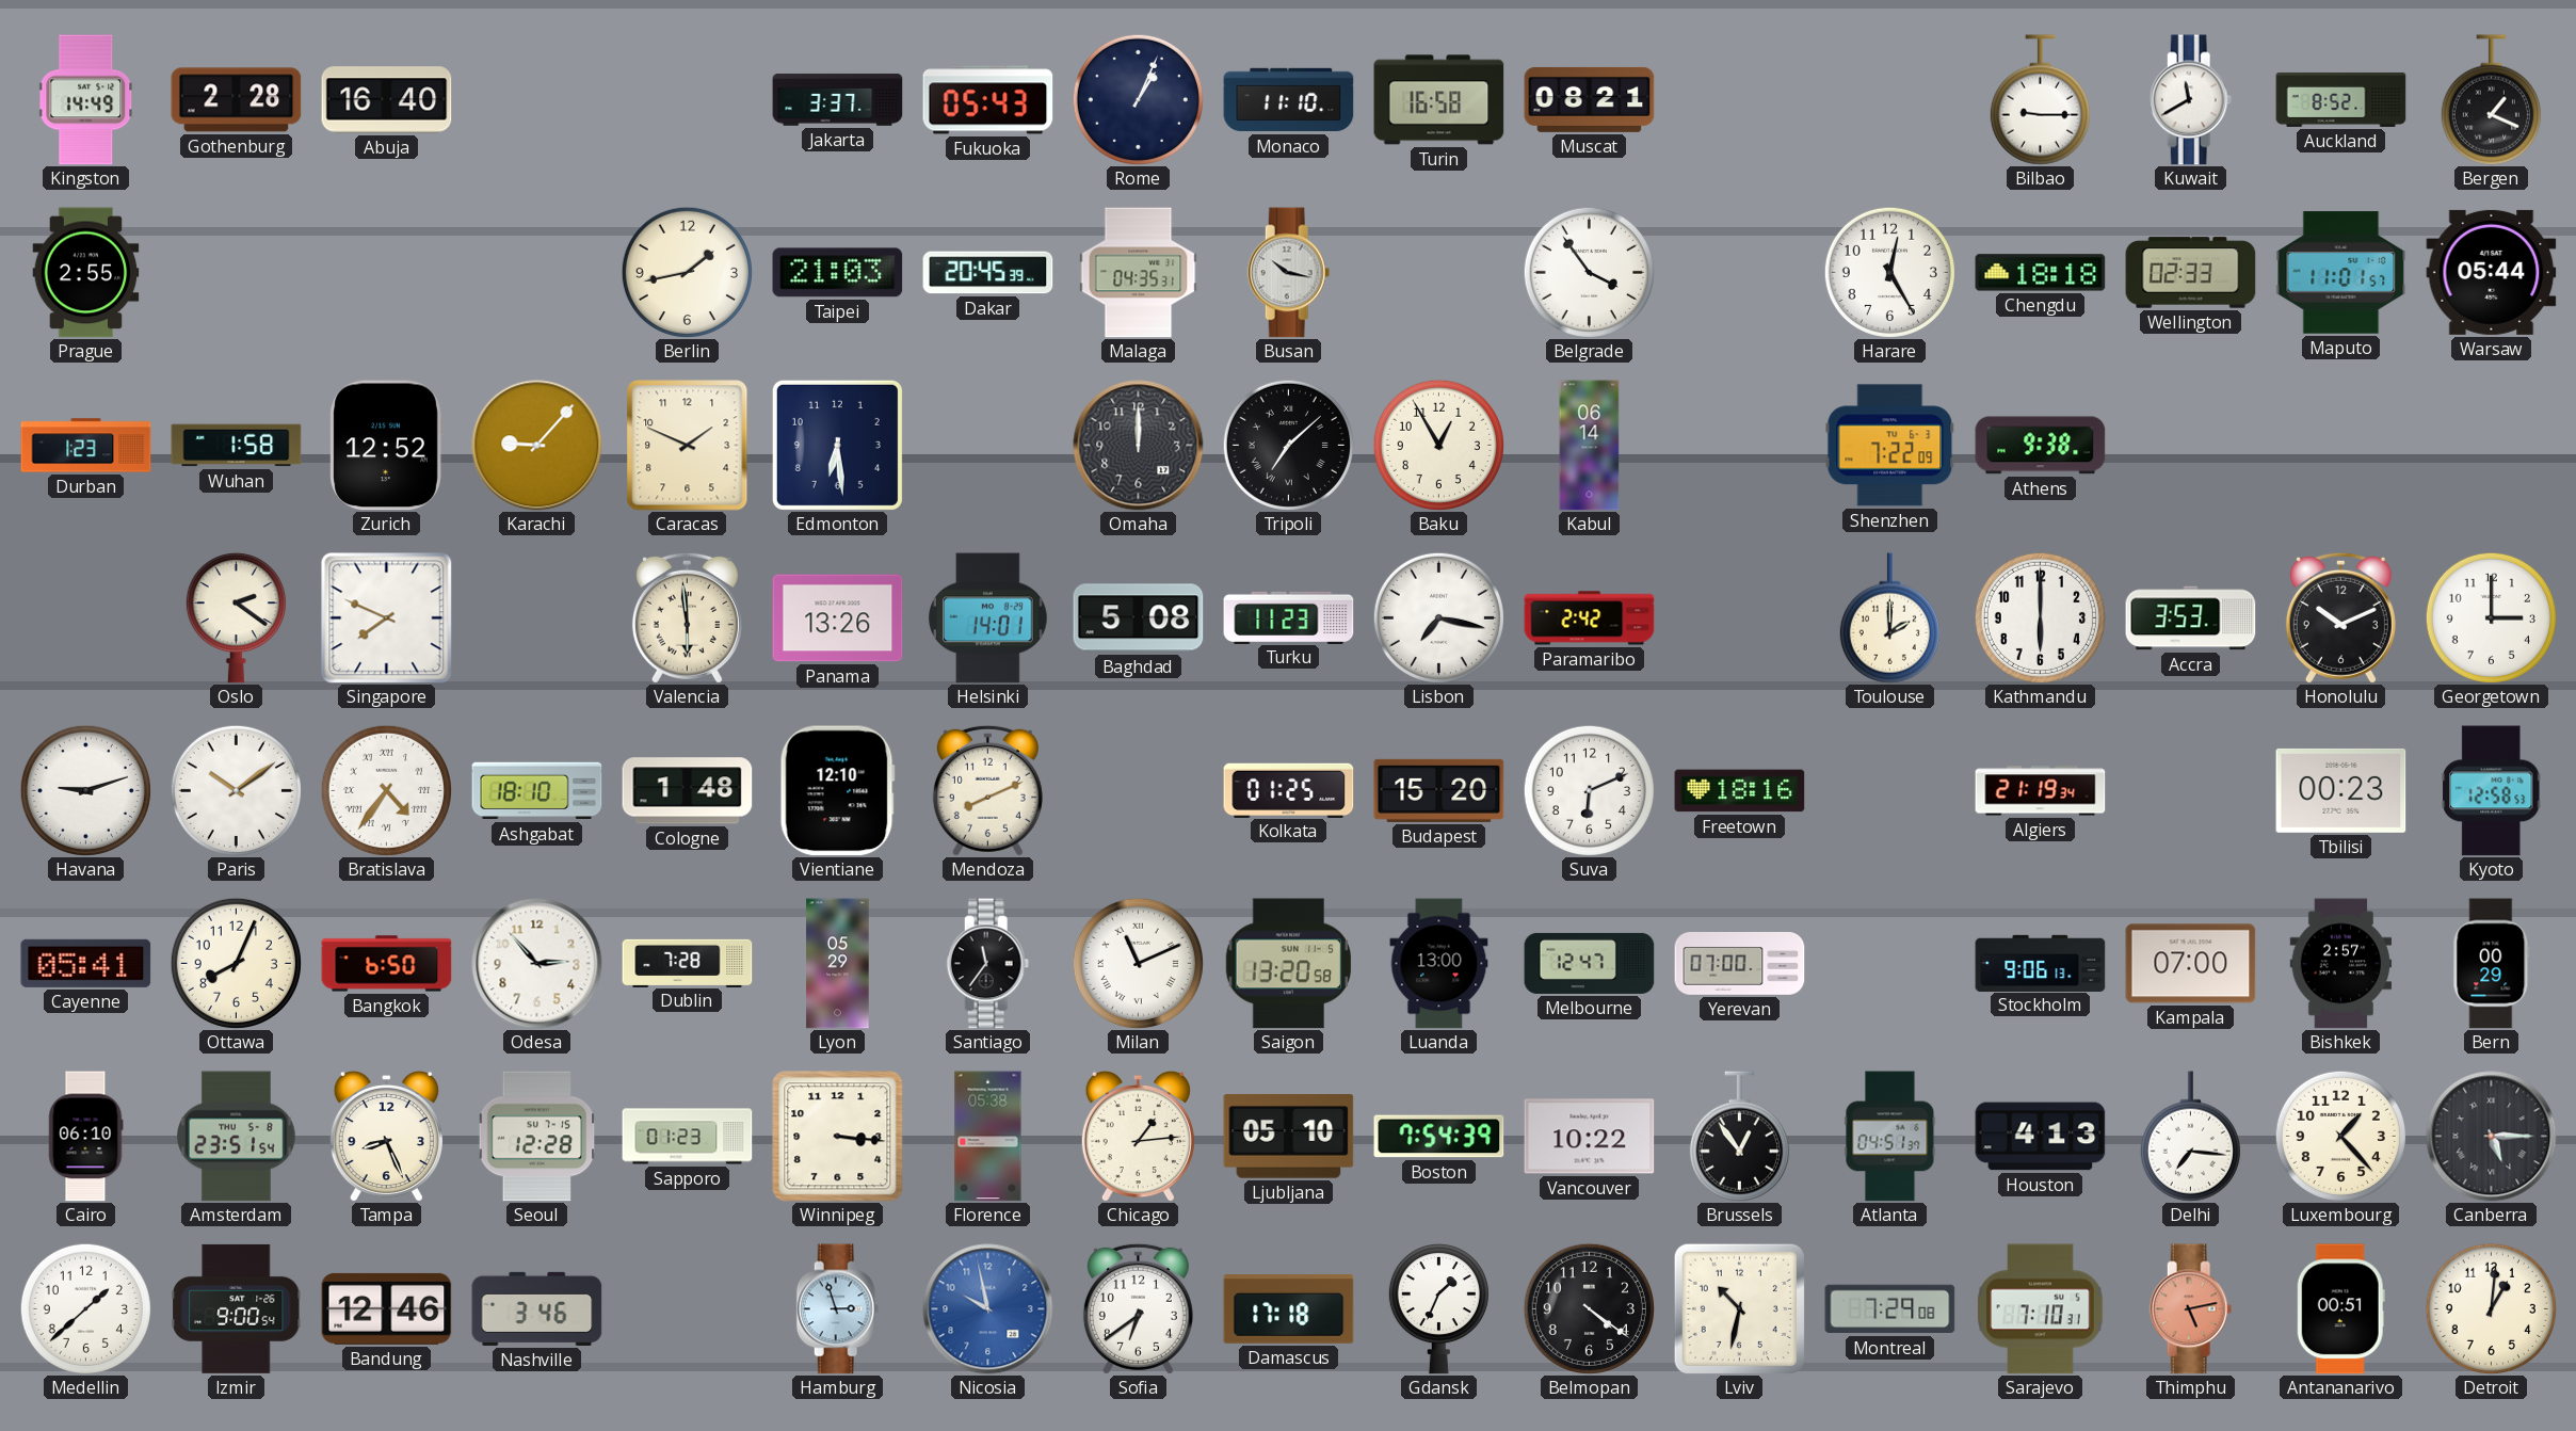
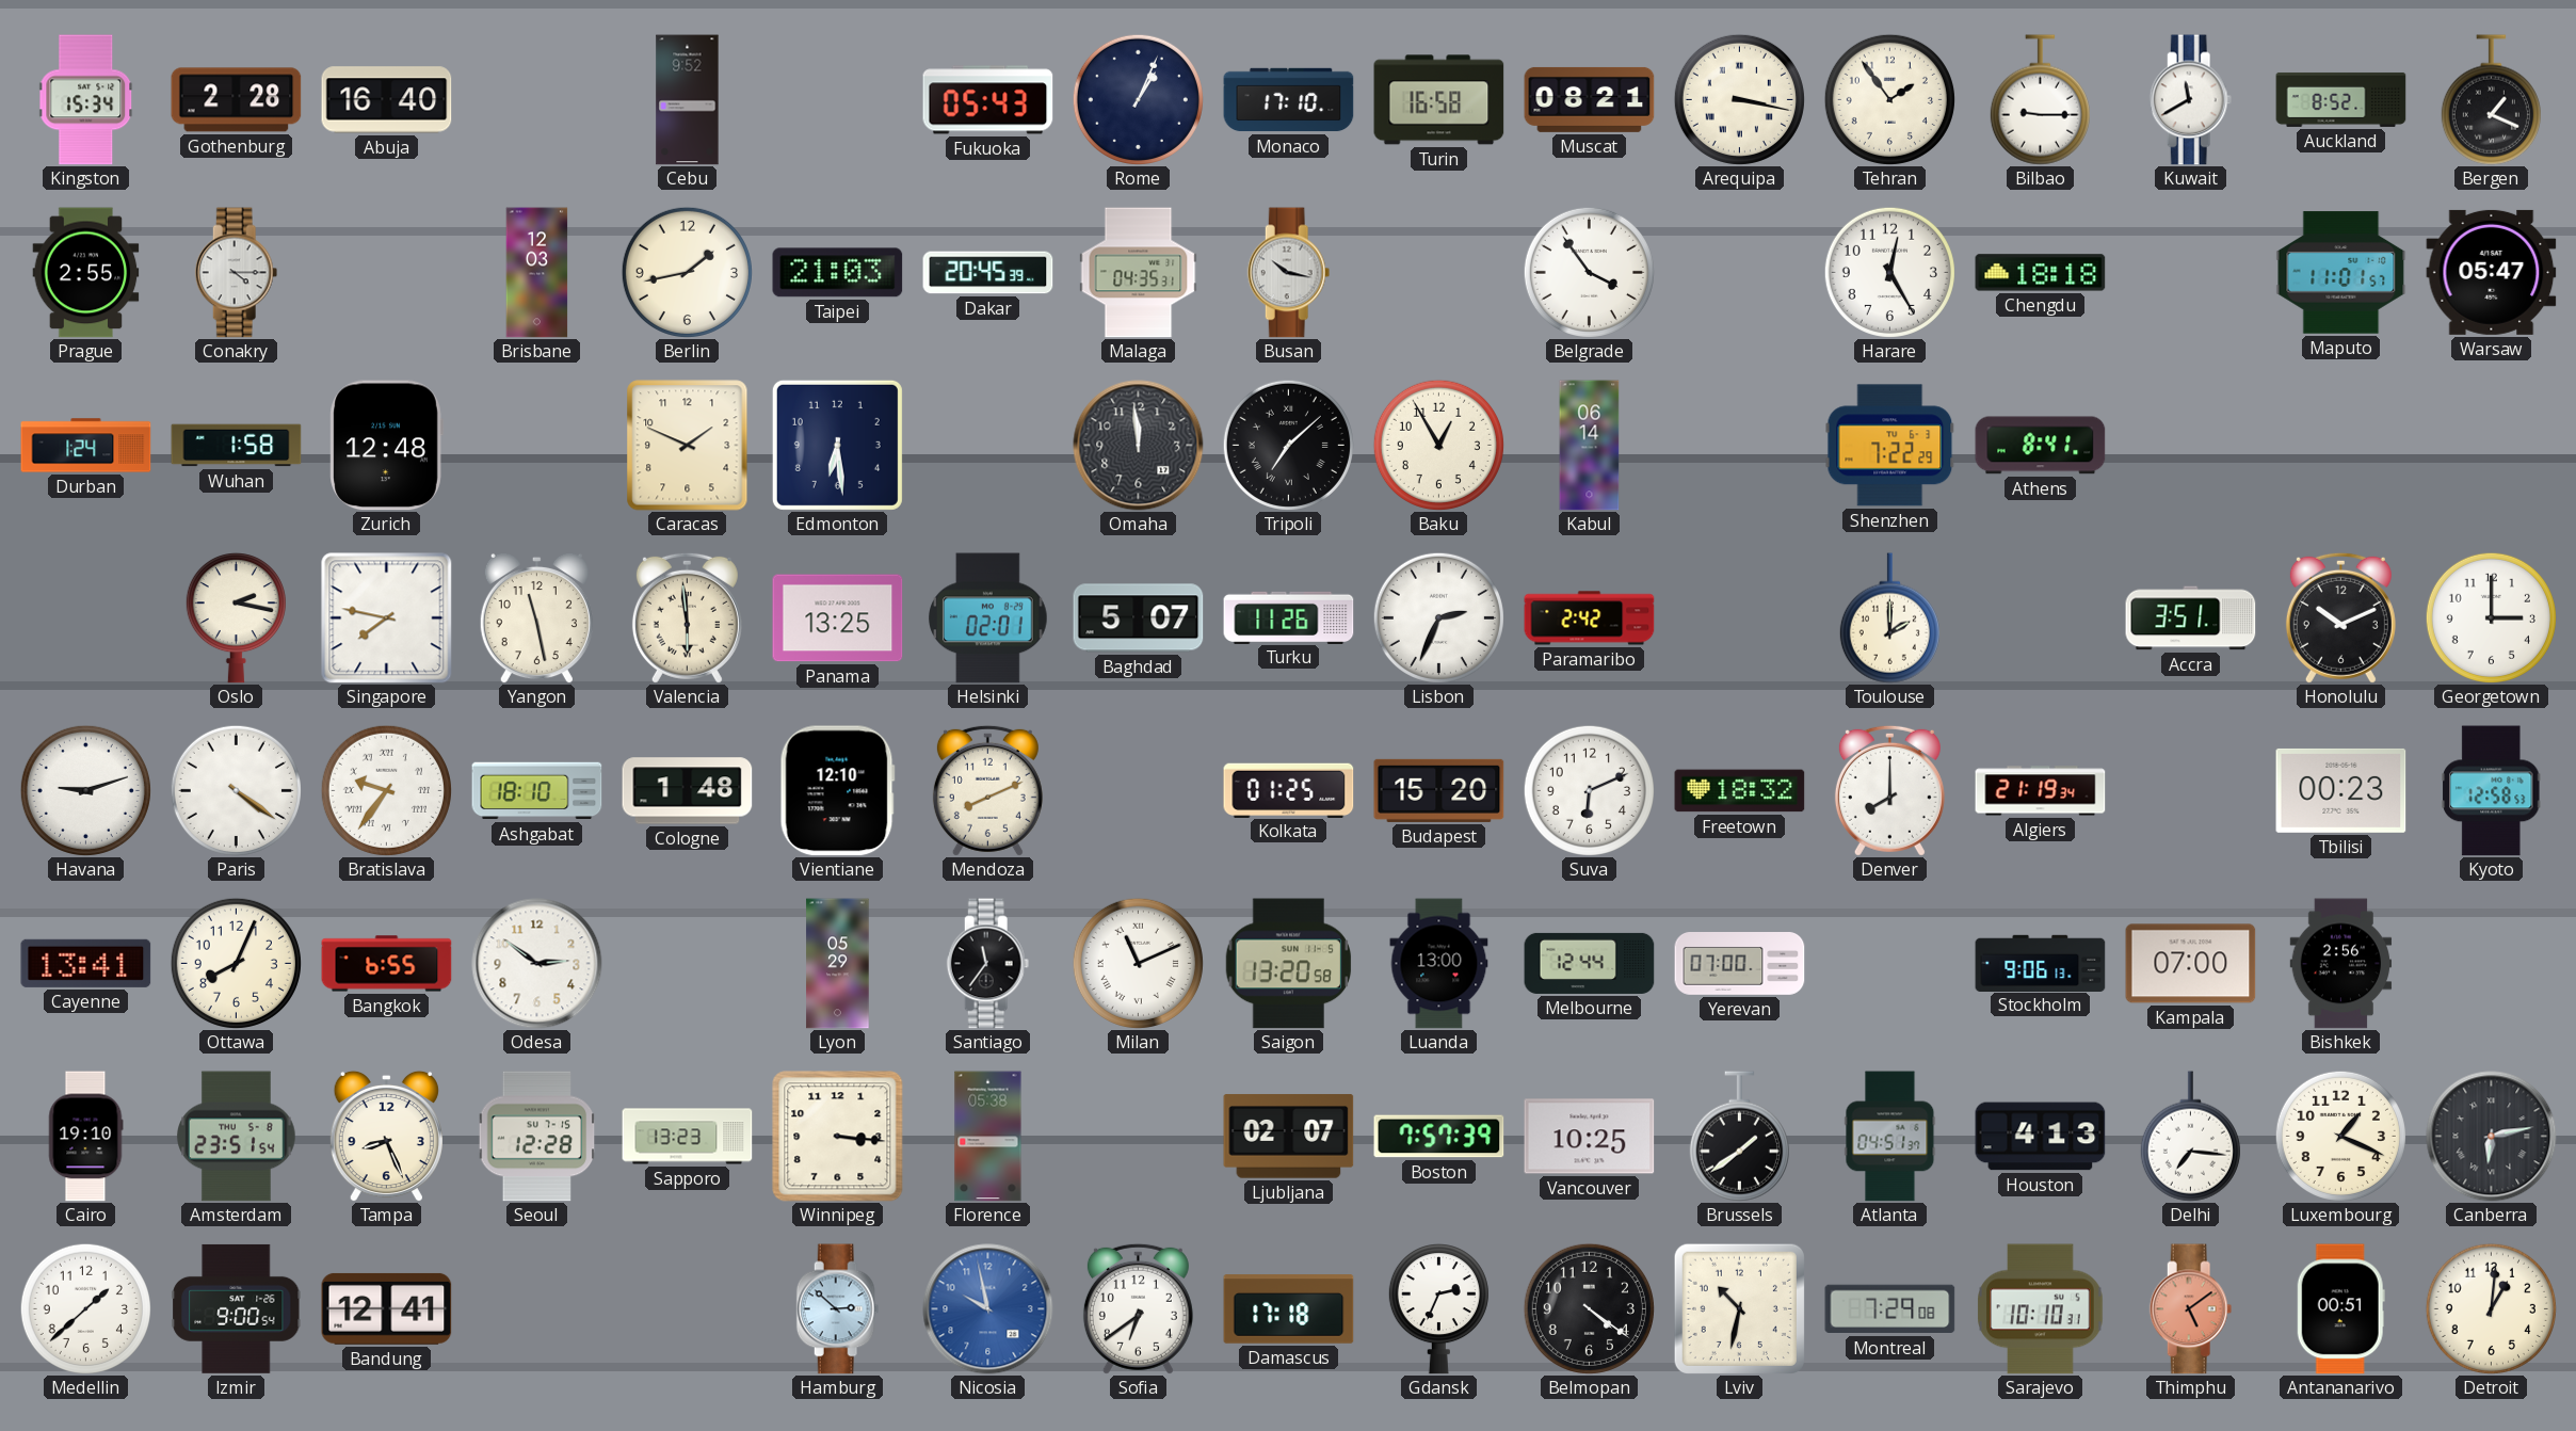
Kingston: 14:49 -> 15:34 (86, 100)
Cebu: none -> 9:52 (688, 100)
Jakarta: 3:37 -> none (838, 100)
Monaco: 11:10 -> 17:10 (1289, 100)
Arequipa: none -> 3:17 (1739, 99)
Tehran: none -> 1:54 (1889, 99)
Conakry: none -> 4:15 (237, 273)
Brisbane: none -> 12:03 (537, 273)
Wellington: 02:33 -> none (2191, 273)
Warsaw: 05:44 -> 05:47 (2492, 272)
Durban: 1:23 -> 1:24 (86, 446)
Zurich: 12:52 -> 12:48 (386, 446)
Karachi: 9:07 -> none (537, 446)
Omaha: 12:00 -> 11:59 (1139, 446)
Shenzhen: 7:22:09 -> 7:22:29 (1890, 446)
Athens: 9:38 -> 8:41 (2041, 446)
Oslo: 2:21 -> 2:17 (236, 618)
Singapore: 7:49 -> 7:47 (387, 618)
Yangon: none -> 11:28 (536, 617)
Panama: 13:26 -> 13:25 (838, 618)
Helsinki: 14:01 -> 02:01 (988, 618)
Baghdad: 5:08 -> 5:07 (1139, 618)
Turku: 11:23 -> 11:26 (1289, 617)
Lisbon: 7:17 -> 2:34 (1438, 617)
Kathmandu: 6:00 -> none (2040, 617)
Accra: 3:53 -> 3:51 (2191, 618)
Paris: 10:09 -> 4:21 (236, 790)
Bratislava: 4:36 -> 9:36 (386, 790)
Freetown: 18:16 -> 18:32 (1740, 791)
Denver: none -> 8:00 (1889, 790)
Cayenne: 05:41 -> 13:41 (86, 963)
Bangkok: 6:50 -> 6:55 (387, 964)
Odesa: 2:53 -> 2:51 (537, 964)
Dublin: 7:28 -> none (688, 963)
Melbourne: 12:47 -> 12:44 (1590, 963)
Bishkek: 2:57 -> 2:56 (2341, 964)
Bern: 00:29 -> none (2492, 964)
Cairo: 06:10 -> 19:10 (85, 1137)
Sapporo: 01:23 -> 13:23 (688, 1137)
Chicago: 1:14 -> none (1138, 1136)
Ljubljana: 05:10 -> 02:07 (1289, 1137)
Boston: 7:54 -> 7:57 (1439, 1137)
Vancouver: 10:22 -> 10:25 (1590, 1137)
Brussels: 12:54 -> 1:39 (1739, 1137)
Luxembourg: 1:23 -> 1:19 (2340, 1136)
Canberra: 5:15 -> 6:13 (2492, 1137)
Bandung: 12:46 -> 12:41 (387, 1308)
Nashville: 3:46 -> none (537, 1308)
Hamburg: 2:57 -> 2:52 (838, 1309)
Gdansk: 1:34 -> 2:34 (1438, 1309)
Sarajevo: 7:10 -> 10:10 (2041, 1309)
Thimphu: 5:13 -> 5:09 (2191, 1309)
